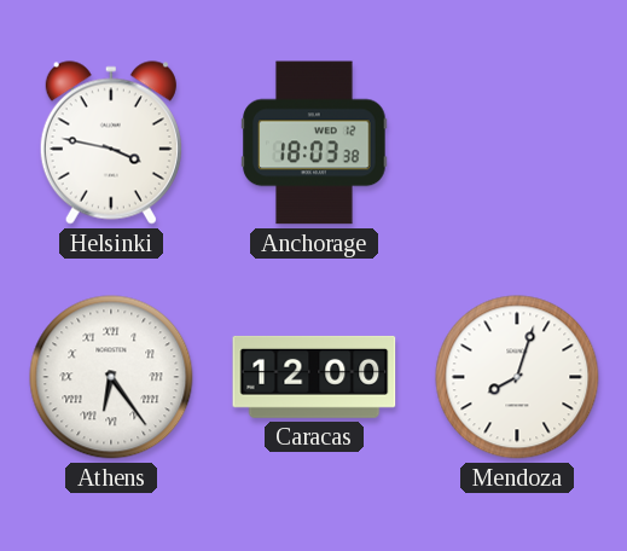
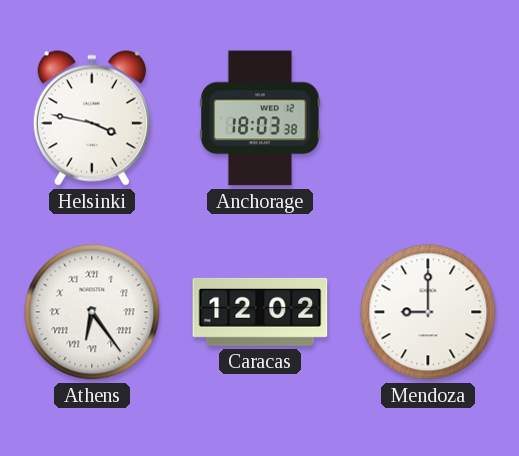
Caracas: 12:00 -> 12:02 (260, 312)
Mendoza: 8:03 -> 9:00 (428, 312)
